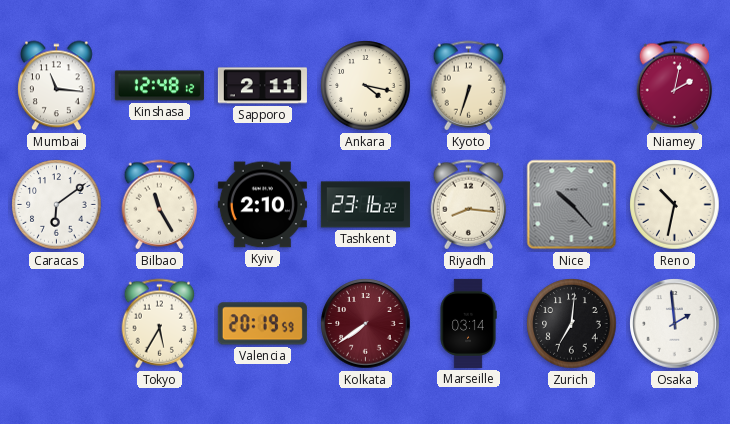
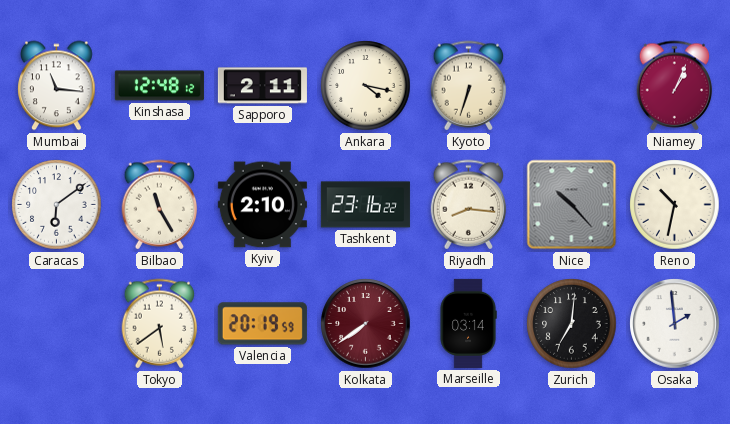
Niamey: 2:02 -> 1:04 (675, 86)
Tokyo: 5:35 -> 5:39 (160, 324)
